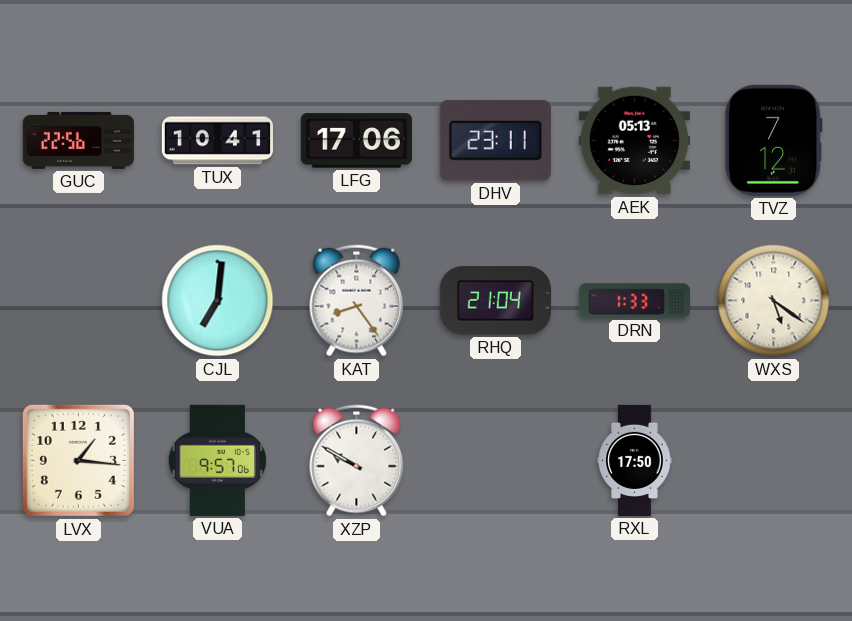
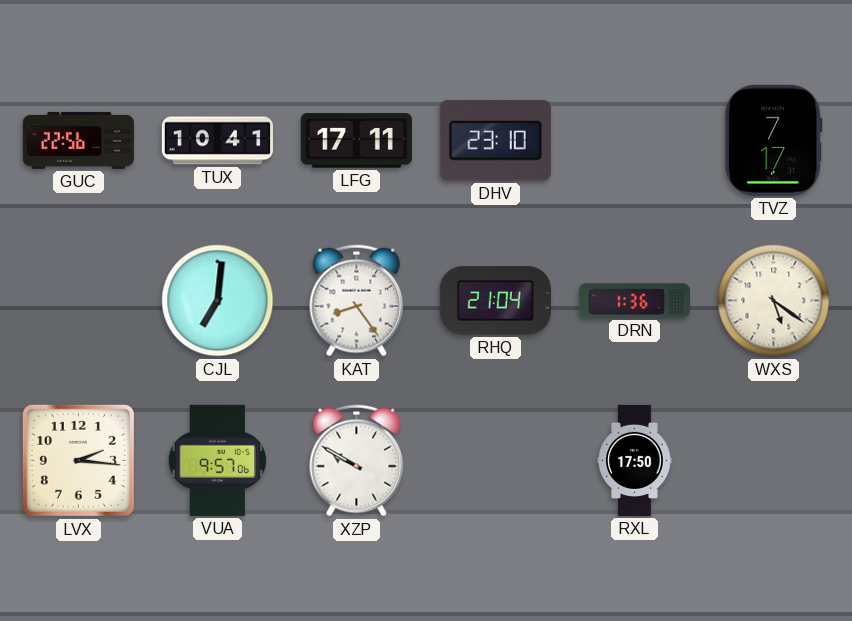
LFG: 17:06 -> 17:11 (356, 141)
DHV: 23:11 -> 23:10 (495, 140)
AEK: 05:13 -> none (634, 141)
TVZ: 7:12 -> 7:17 (774, 140)
DRN: 1:33 -> 1:36 (634, 301)
LVX: 1:16 -> 2:16 (78, 460)
